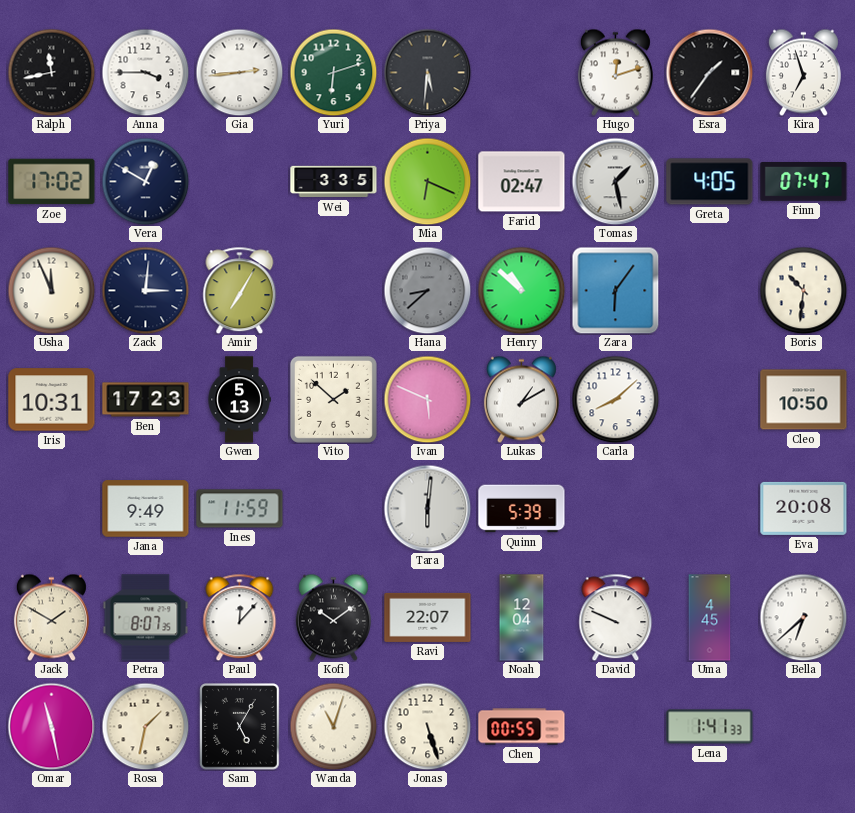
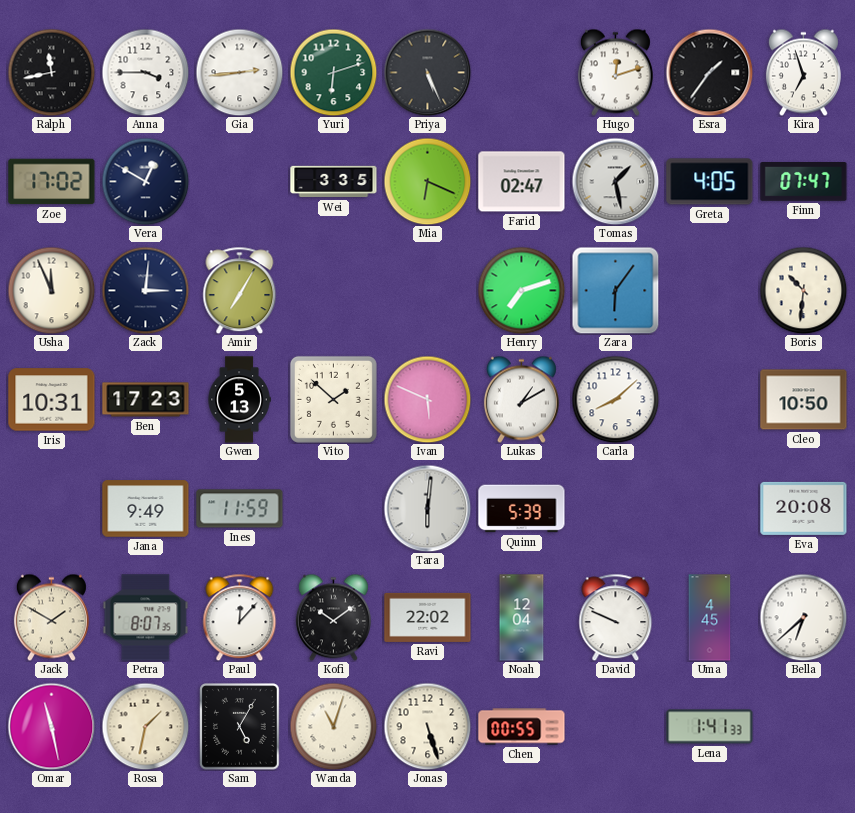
Priya: 5:31 -> 5:26 (427, 72)
Hana: 8:38 -> none (427, 290)
Henry: 10:52 -> 7:12 (521, 290)
Ravi: 22:07 -> 22:02 (428, 617)
